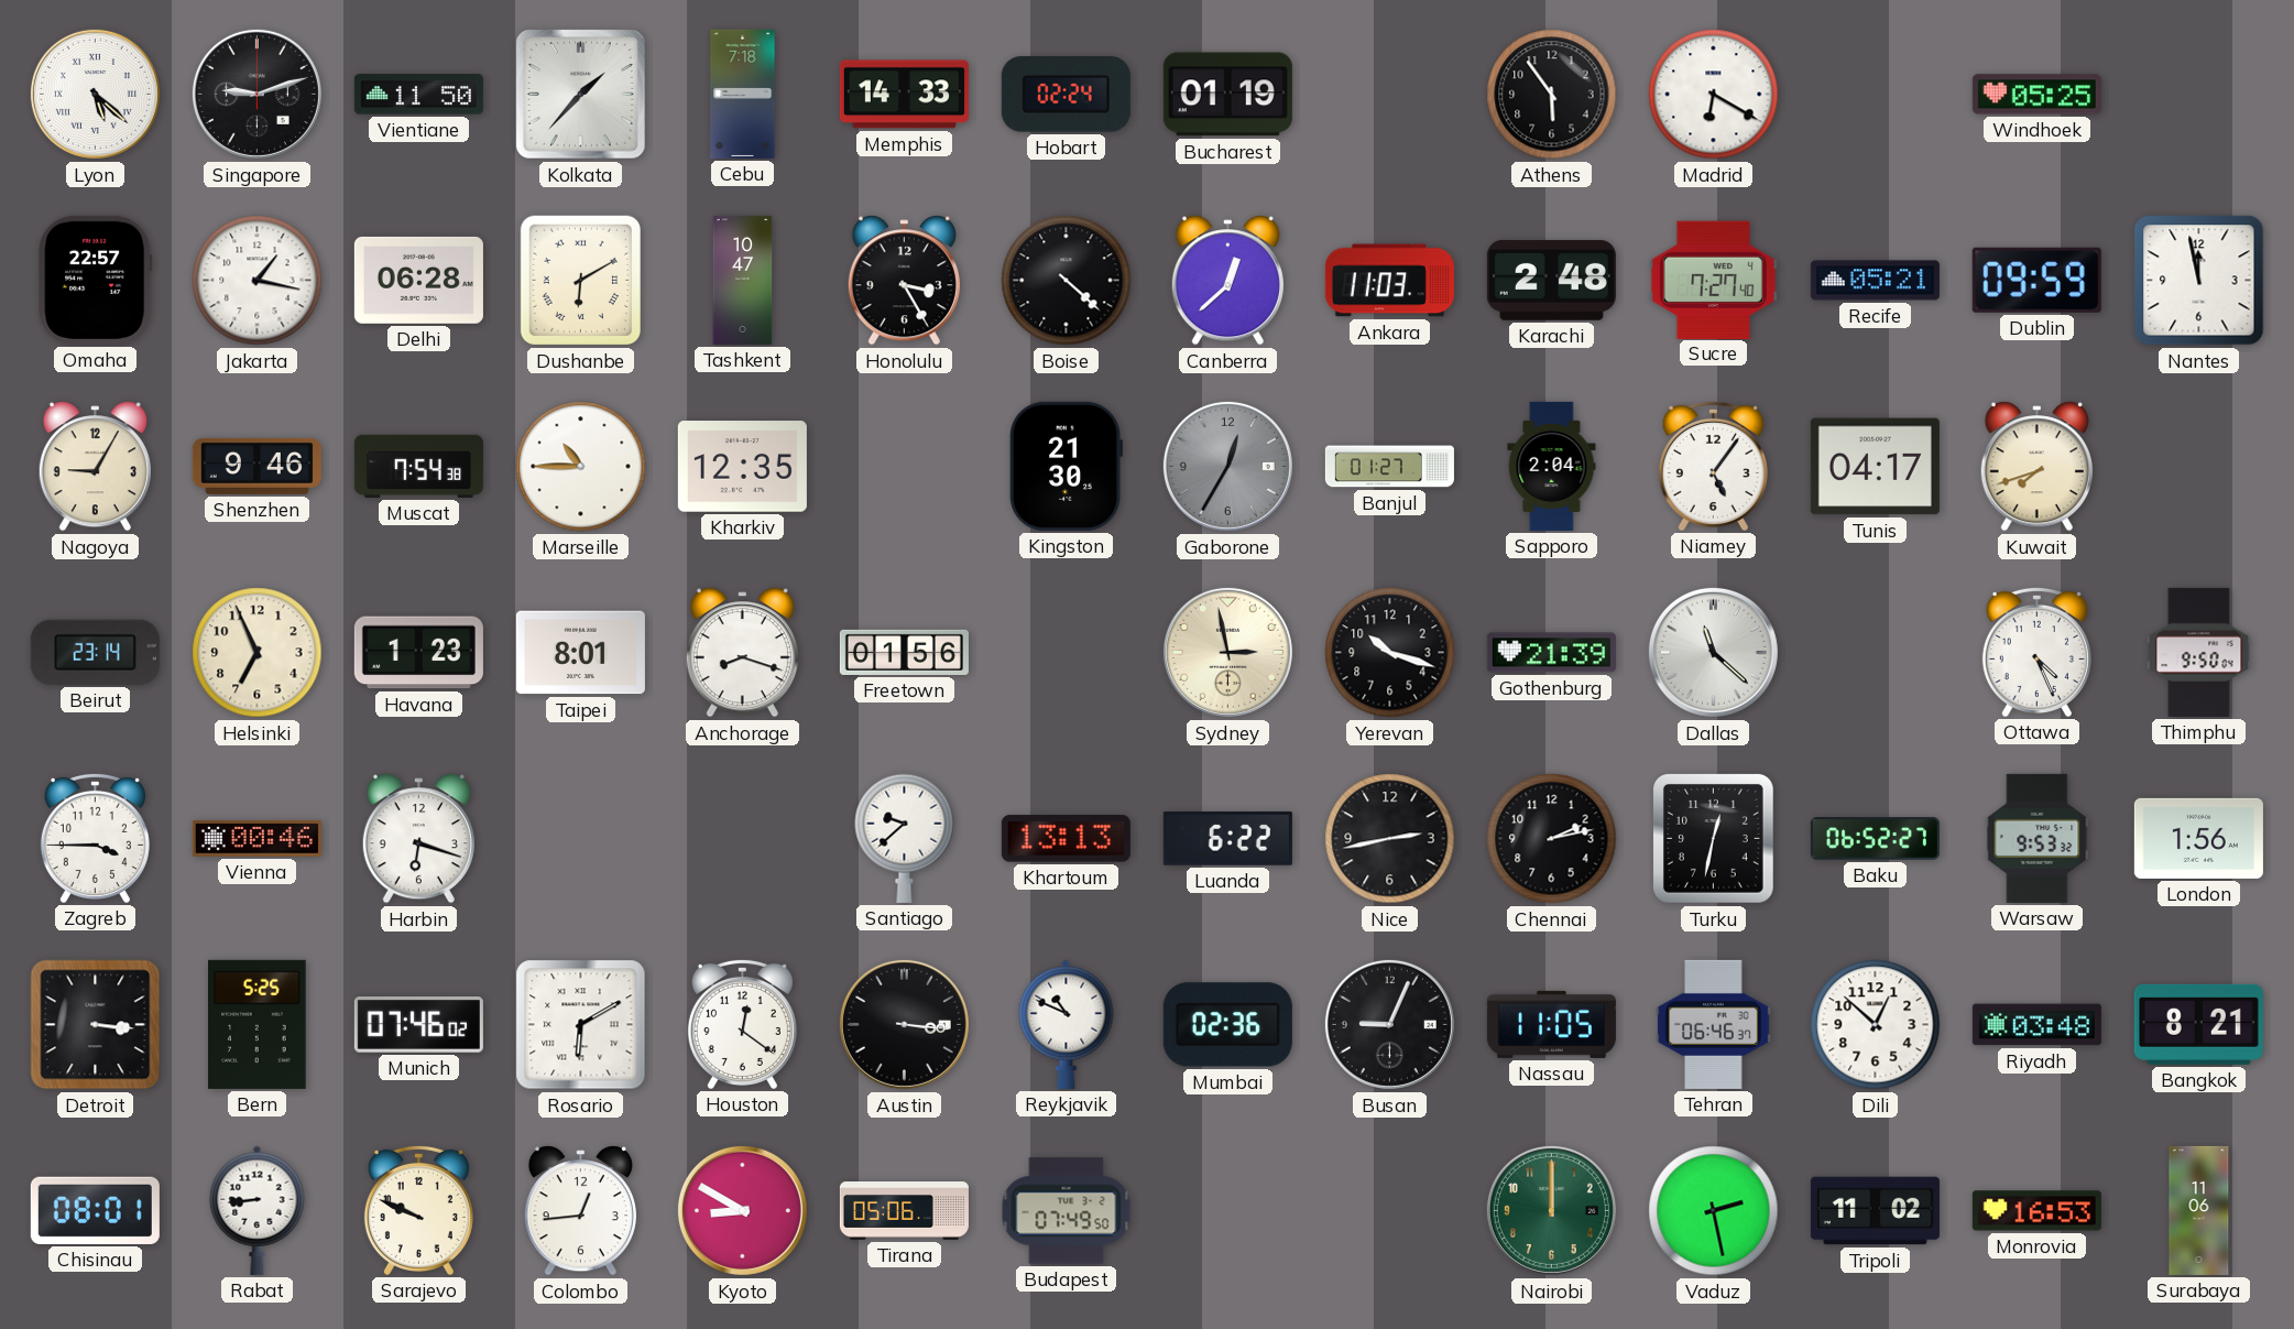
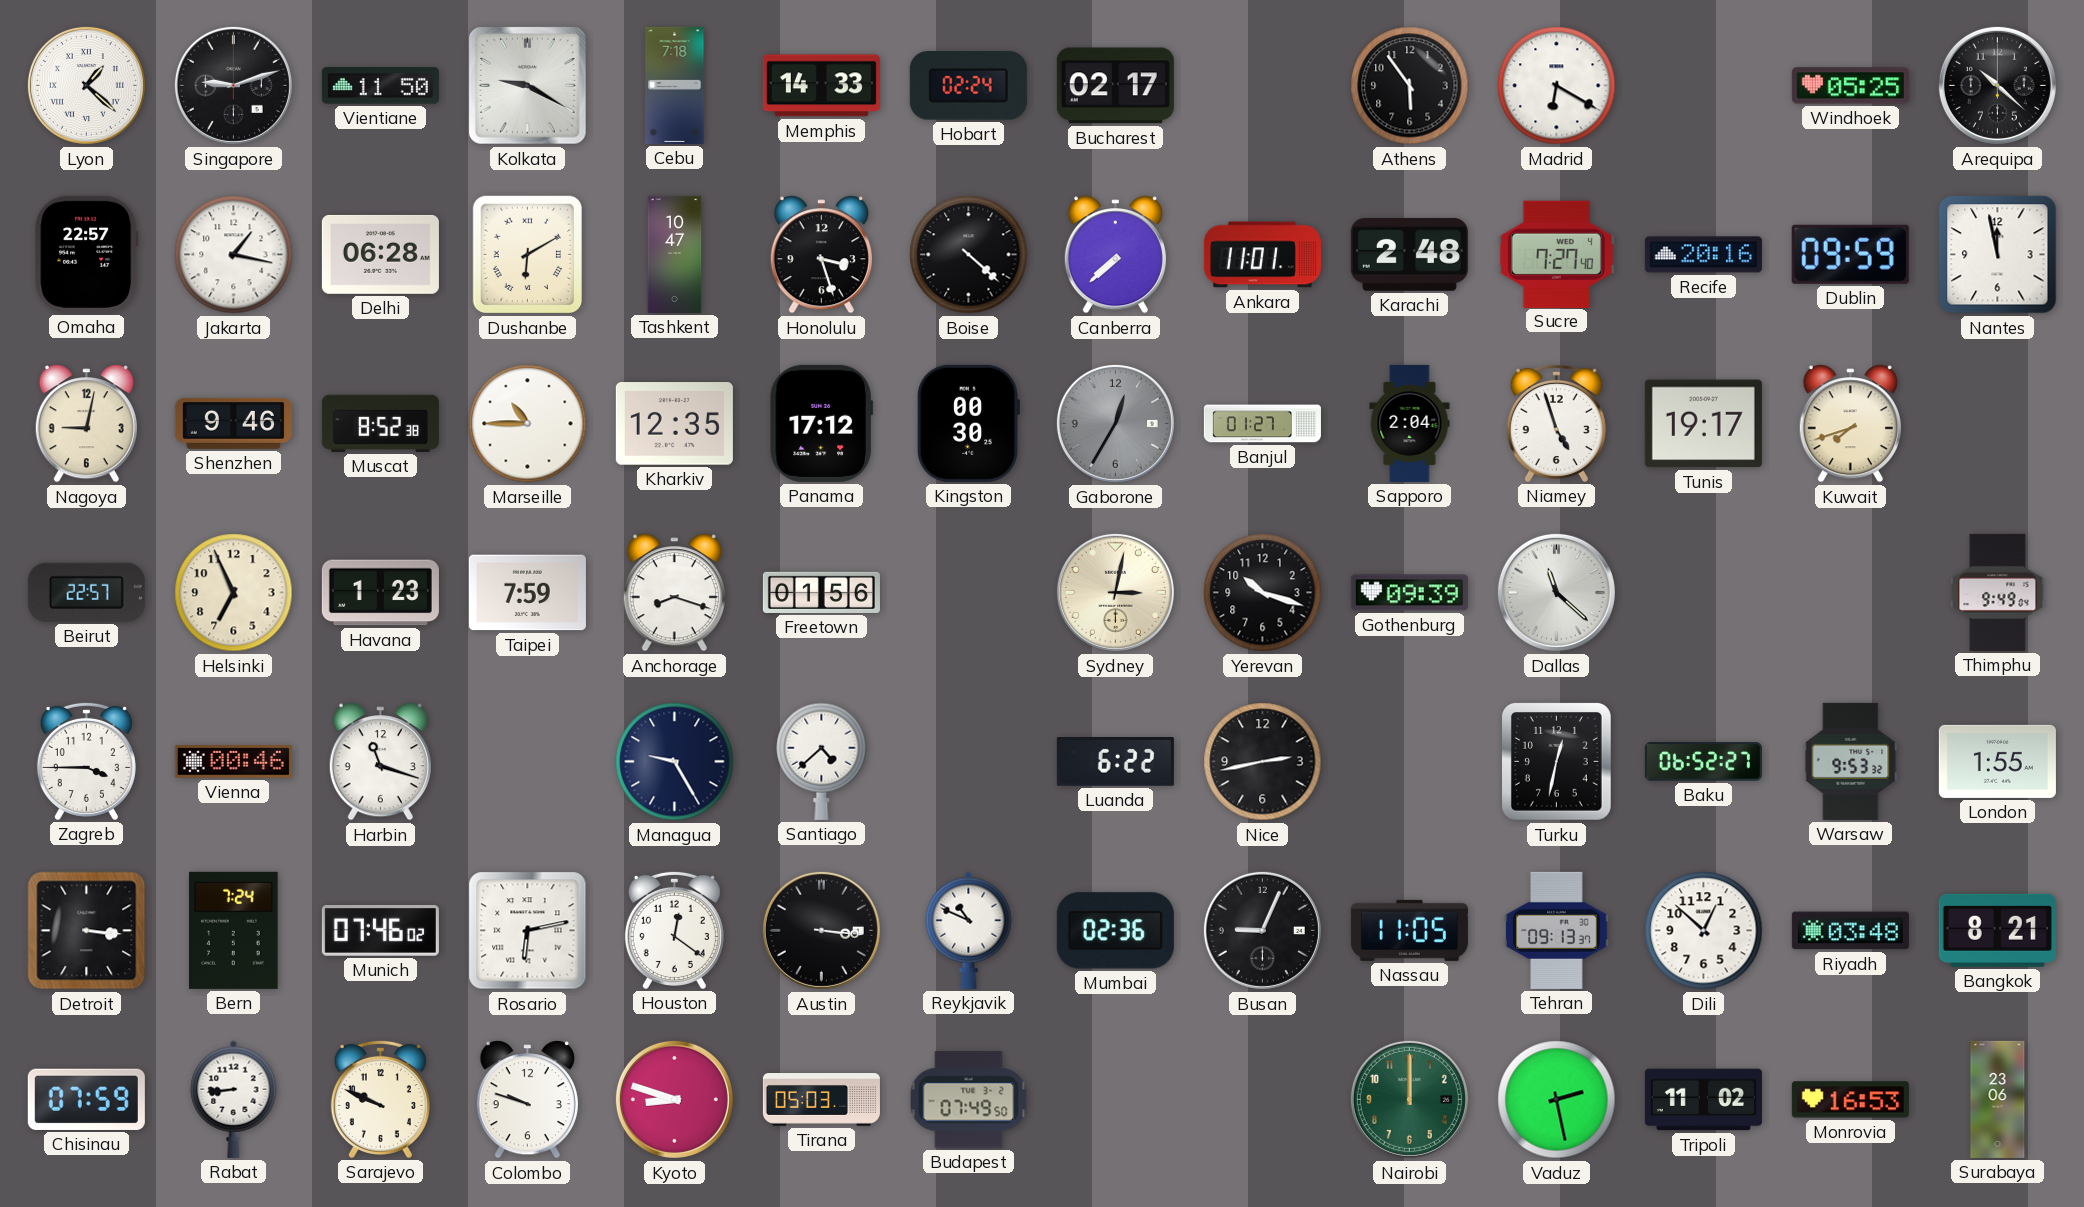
Lyon: 5:22 -> 1:22 (86, 85)
Kolkata: 1:37 -> 9:20 (528, 86)
Bucharest: 01:19 -> 02:17 (1115, 86)
Arequipa: none -> 10:22 (1997, 85)
Honolulu: 3:25 -> 3:27 (821, 255)
Canberra: 12:38 -> 7:38 (1115, 255)
Ankara: 11:03 -> 11:01 (1262, 255)
Recife: 05:21 -> 20:16 (1703, 255)
Nagoya: 9:05 -> 9:02 (86, 424)
Muscat: 7:54 -> 8:52 (380, 423)
Panama: none -> 17:12 (821, 423)
Kingston: 21:30 -> 00:30 (969, 423)
Niamey: 5:06 -> 4:57 (1556, 423)
Tunis: 04:17 -> 19:17 (1703, 424)
Beirut: 23:14 -> 22:57 (86, 592)
Taipei: 8:01 -> 7:59 (527, 593)
Sydney: 2:58 -> 3:02 (1115, 592)
Gothenburg: 21:39 -> 09:39 (1409, 593)
Ottawa: 4:26 -> none (2036, 652)
Thimphu: 9:50 -> 9:49 (1998, 592)
Harbin: 6:18 -> 11:18 (380, 762)
Managua: none -> 9:25 (675, 762)
Santiago: 9:38 -> 4:38 (822, 761)
Khartoum: 13:13 -> none (1066, 839)
Chennai: 2:13 -> none (1552, 839)
London: 1:56 -> 1:55 (1997, 761)
Bern: 5:25 -> 7:24 (234, 930)
Rosario: 6:10 -> 6:13 (528, 931)
Tehran: 06:46 -> 09:13 (1557, 930)
Chisinau: 08:01 -> 07:59 (86, 1099)
Colombo: 12:44 -> 9:48 (527, 1100)
Kyoto: 8:50 -> 8:48 (674, 1099)
Tirana: 05:06 -> 05:03 (821, 1100)
Surabaya: 11:06 -> 23:06 (1998, 1099)
